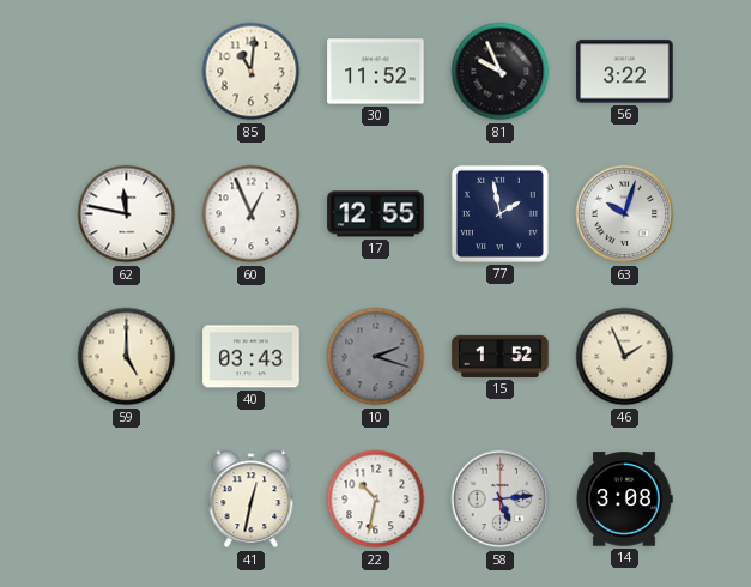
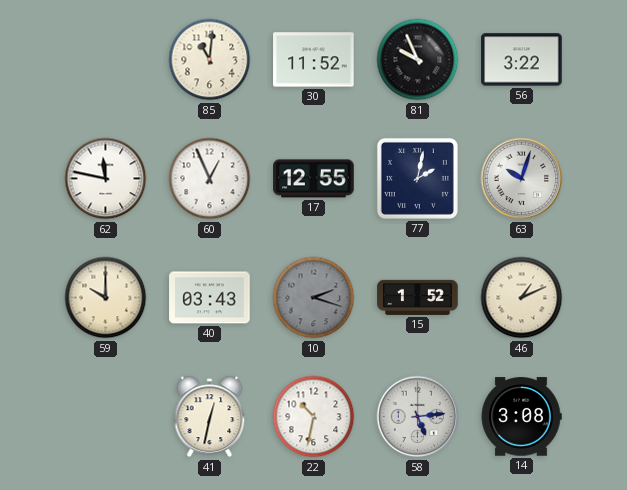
77: 1:58 -> 2:02 (417, 178)
59: 5:00 -> 10:00 (106, 298)
46: 1:56 -> 1:11 (522, 298)
